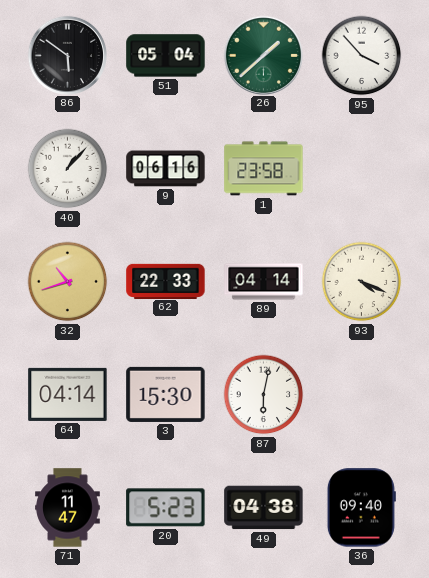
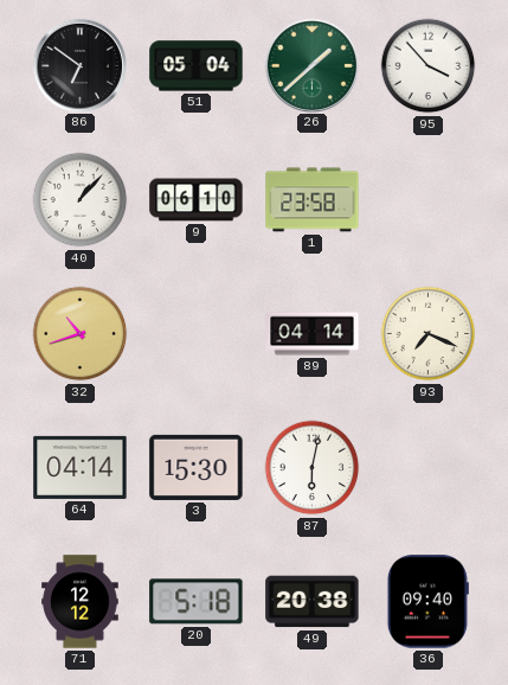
86: 5:51 -> 6:51 (79, 65)
9: 06:16 -> 06:10 (197, 200)
62: 22:33 -> none (166, 281)
93: 4:19 -> 7:19 (429, 334)
71: 11:47 -> 12:12 (81, 602)
20: 5:23 -> 5:18 (197, 602)
49: 04:38 -> 20:38 (313, 602)
